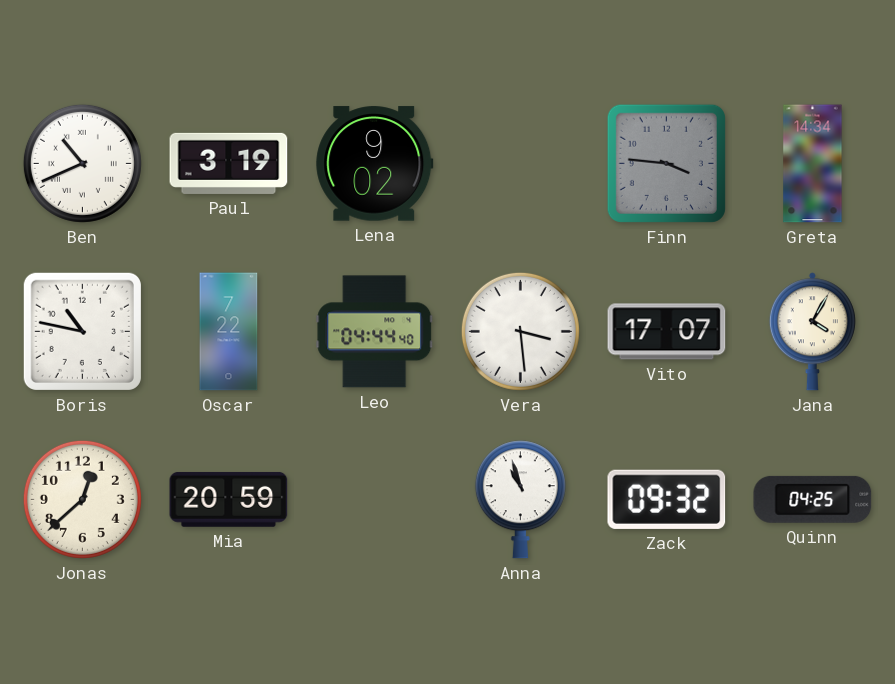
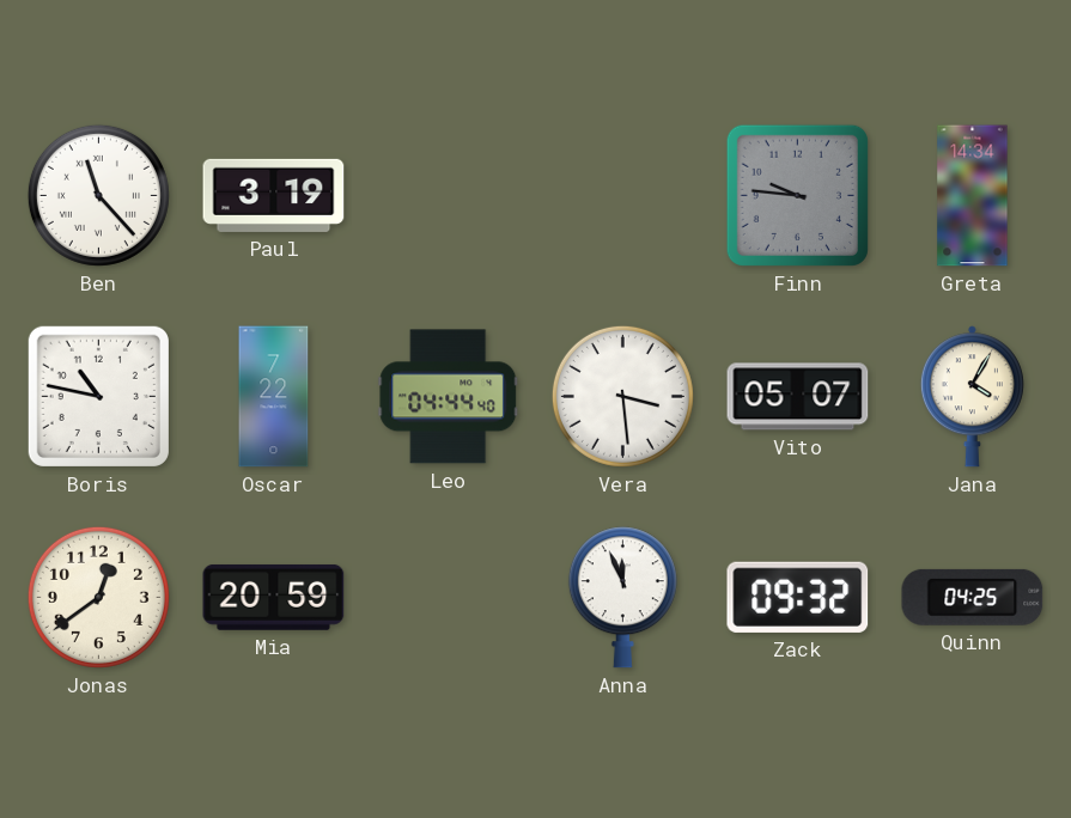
Ben: 10:41 -> 11:23 (98, 195)
Lena: 9:02 -> none (375, 164)
Finn: 3:46 -> 9:46 (797, 195)
Vito: 17:07 -> 05:07 (798, 397)
Jonas: 12:38 -> 12:39 (98, 597)
Anna: 10:57 -> 11:56 (622, 598)
